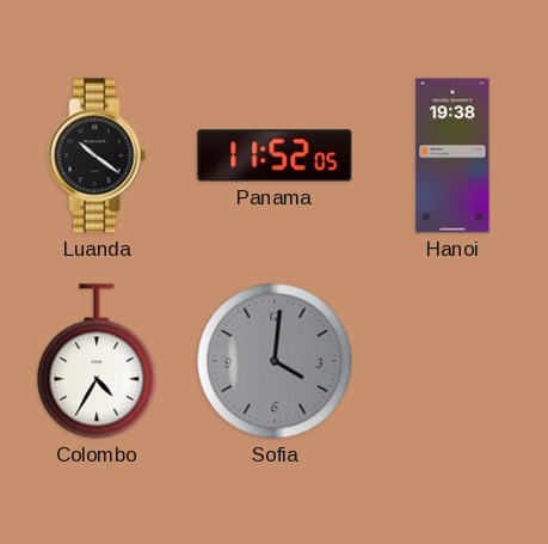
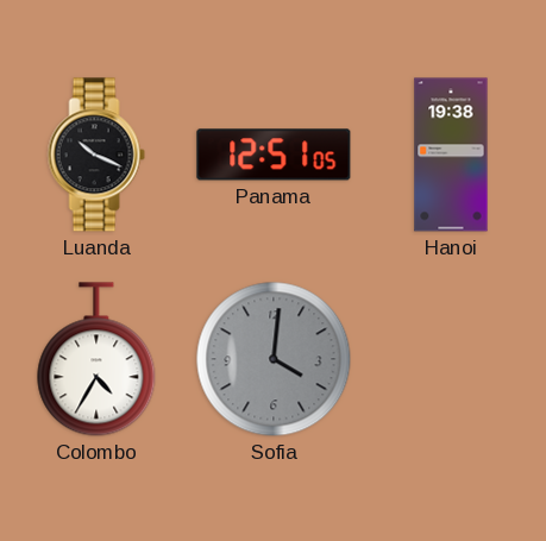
Luanda: 10:21 -> 10:19 (96, 155)
Panama: 11:52 -> 12:51 (274, 155)
